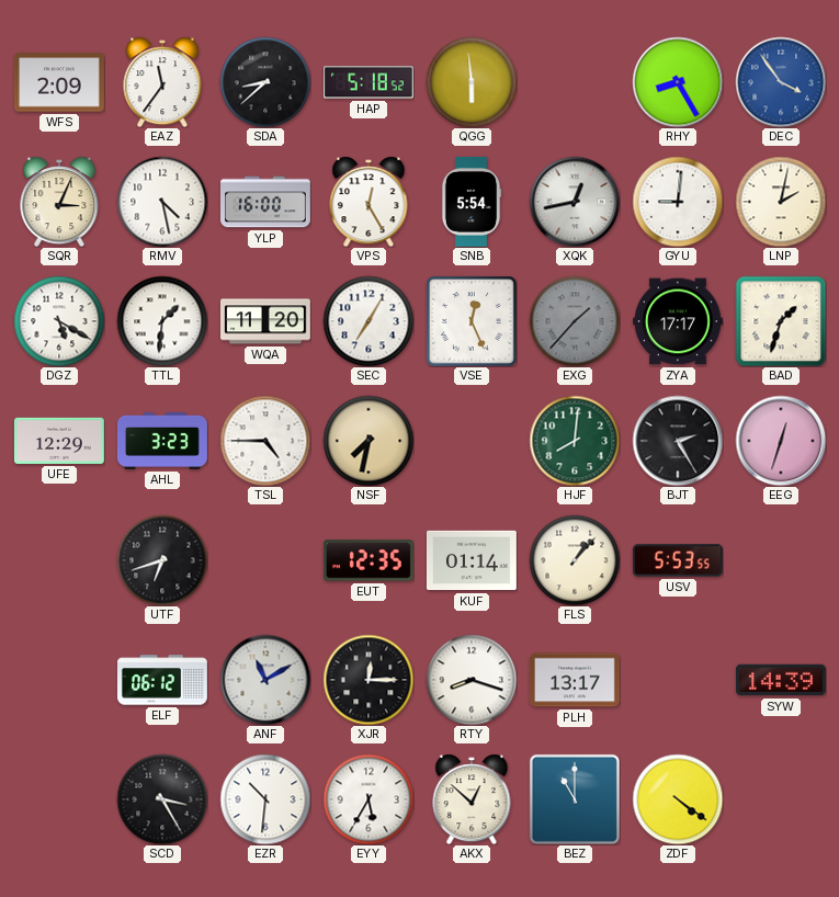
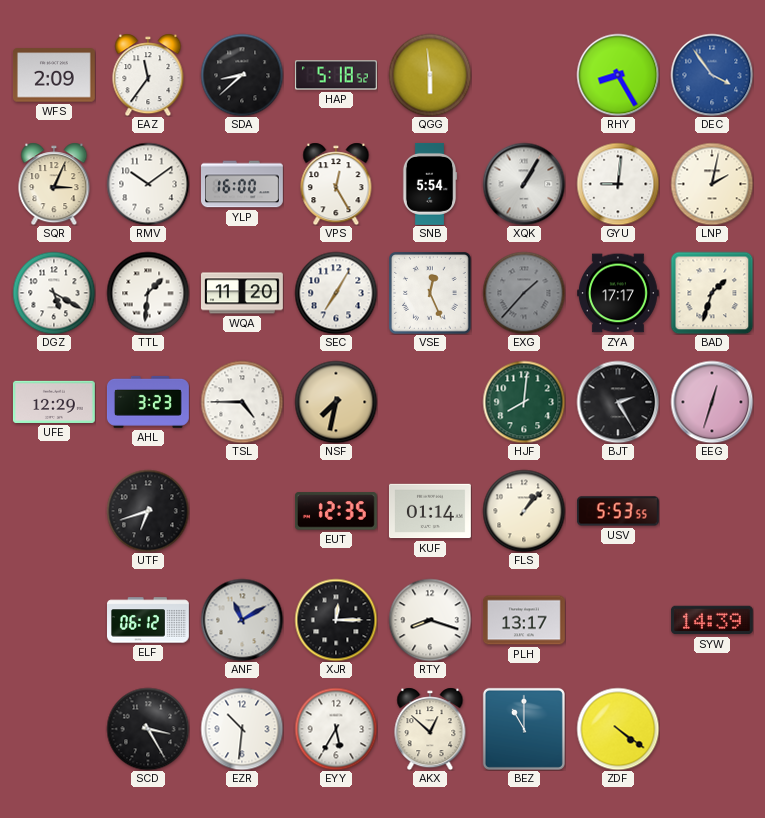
RMV: 4:28 -> 10:09 (148, 184)
XQK: 12:43 -> 1:05 (524, 184)
